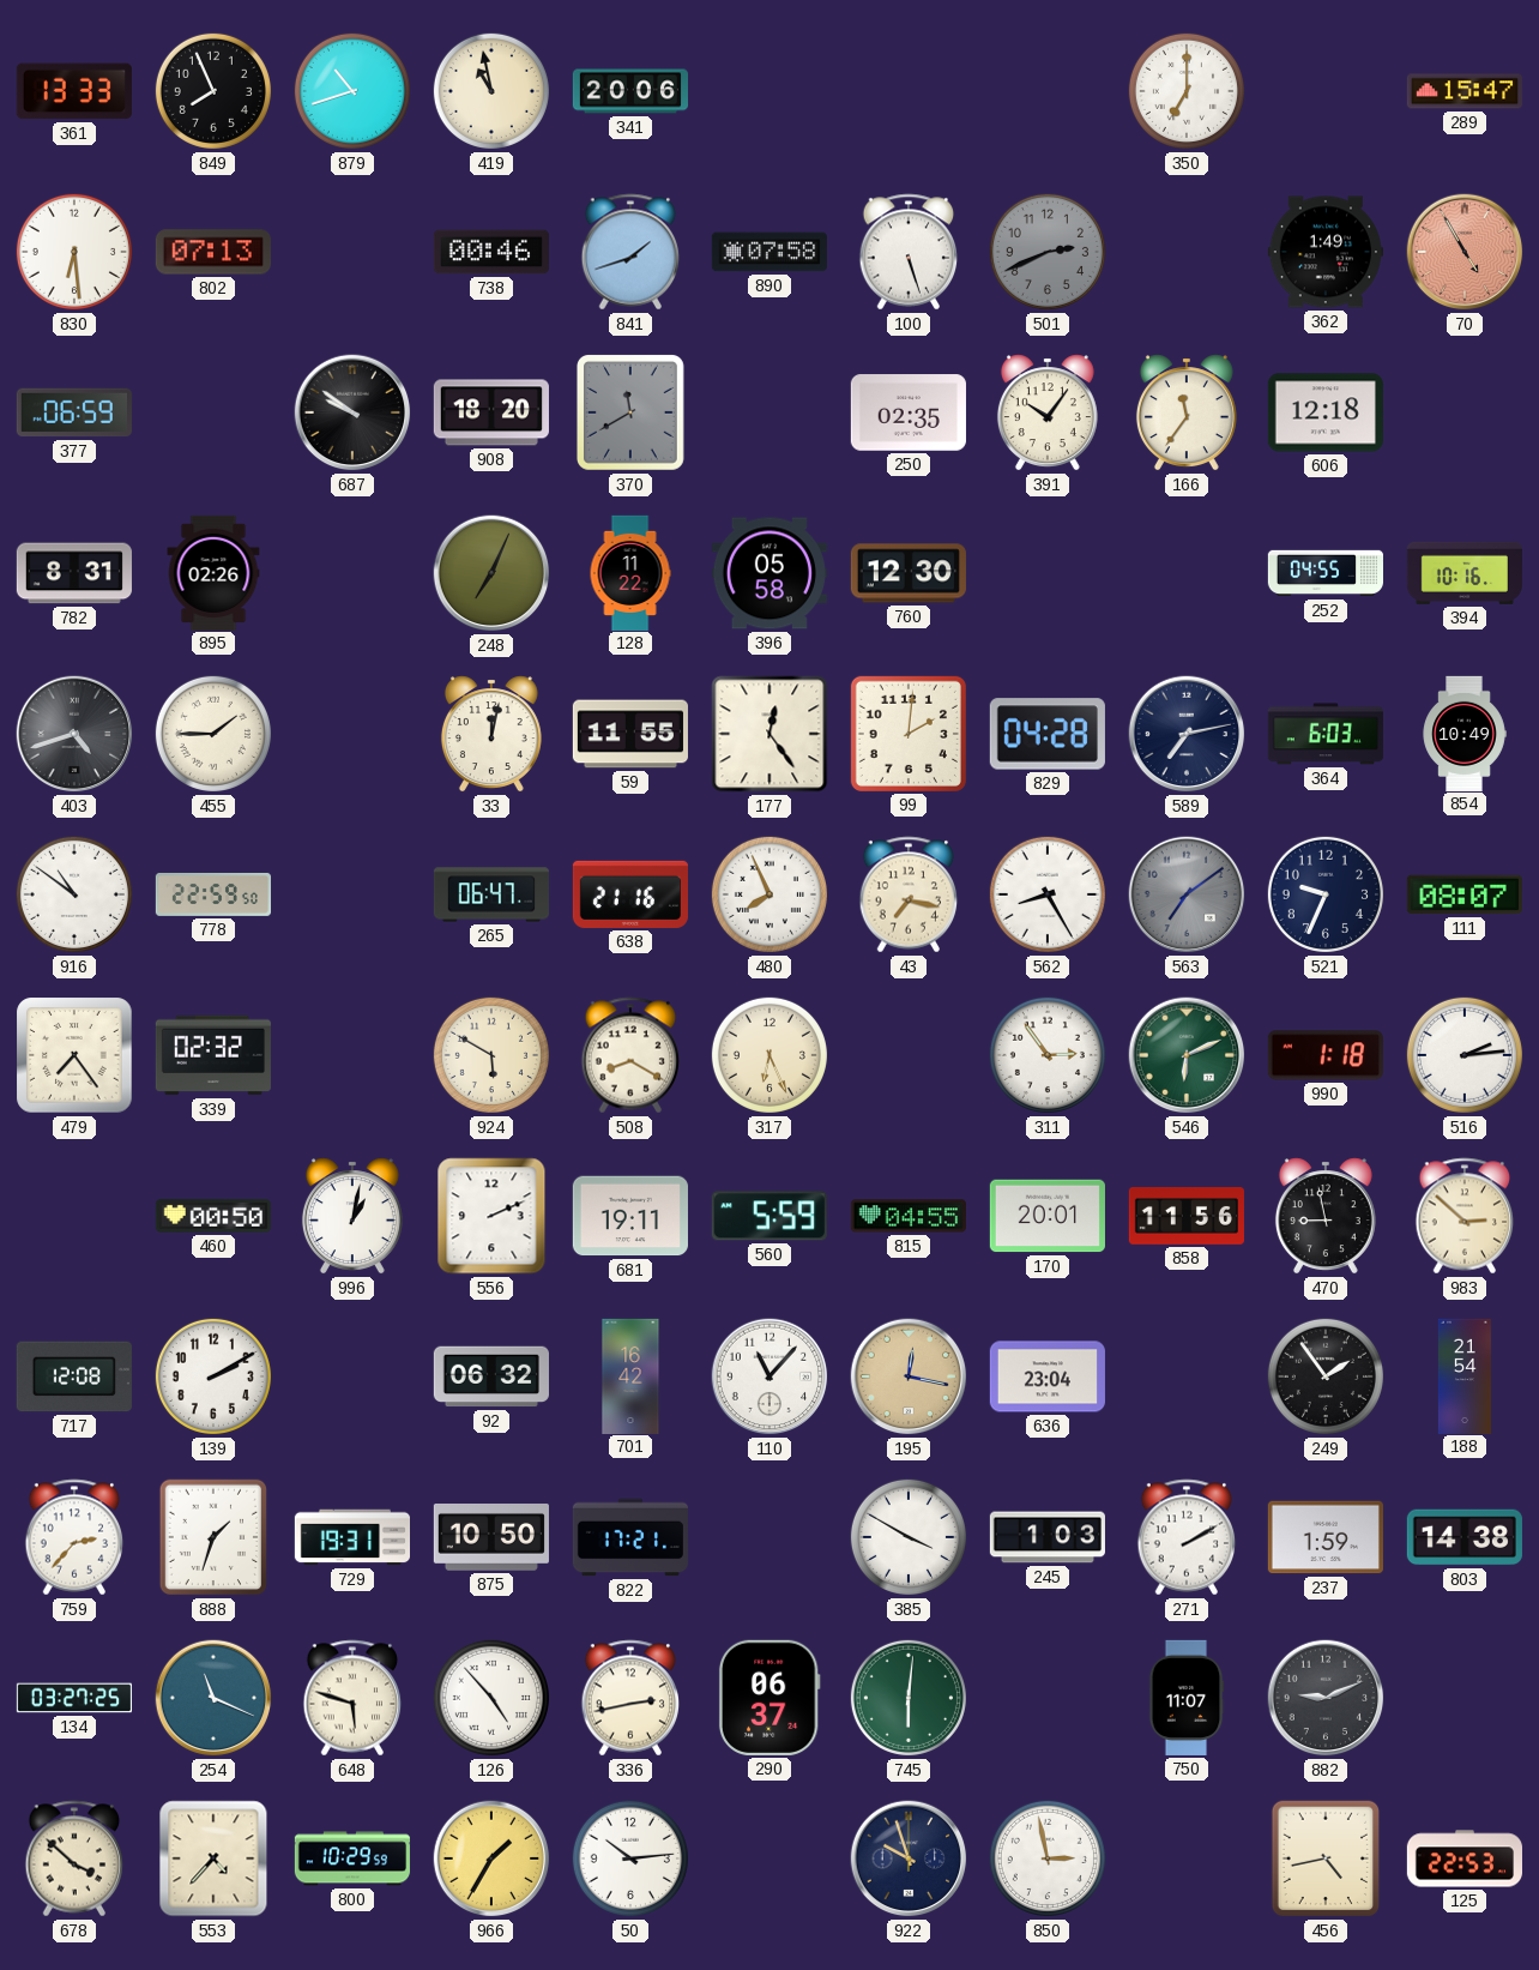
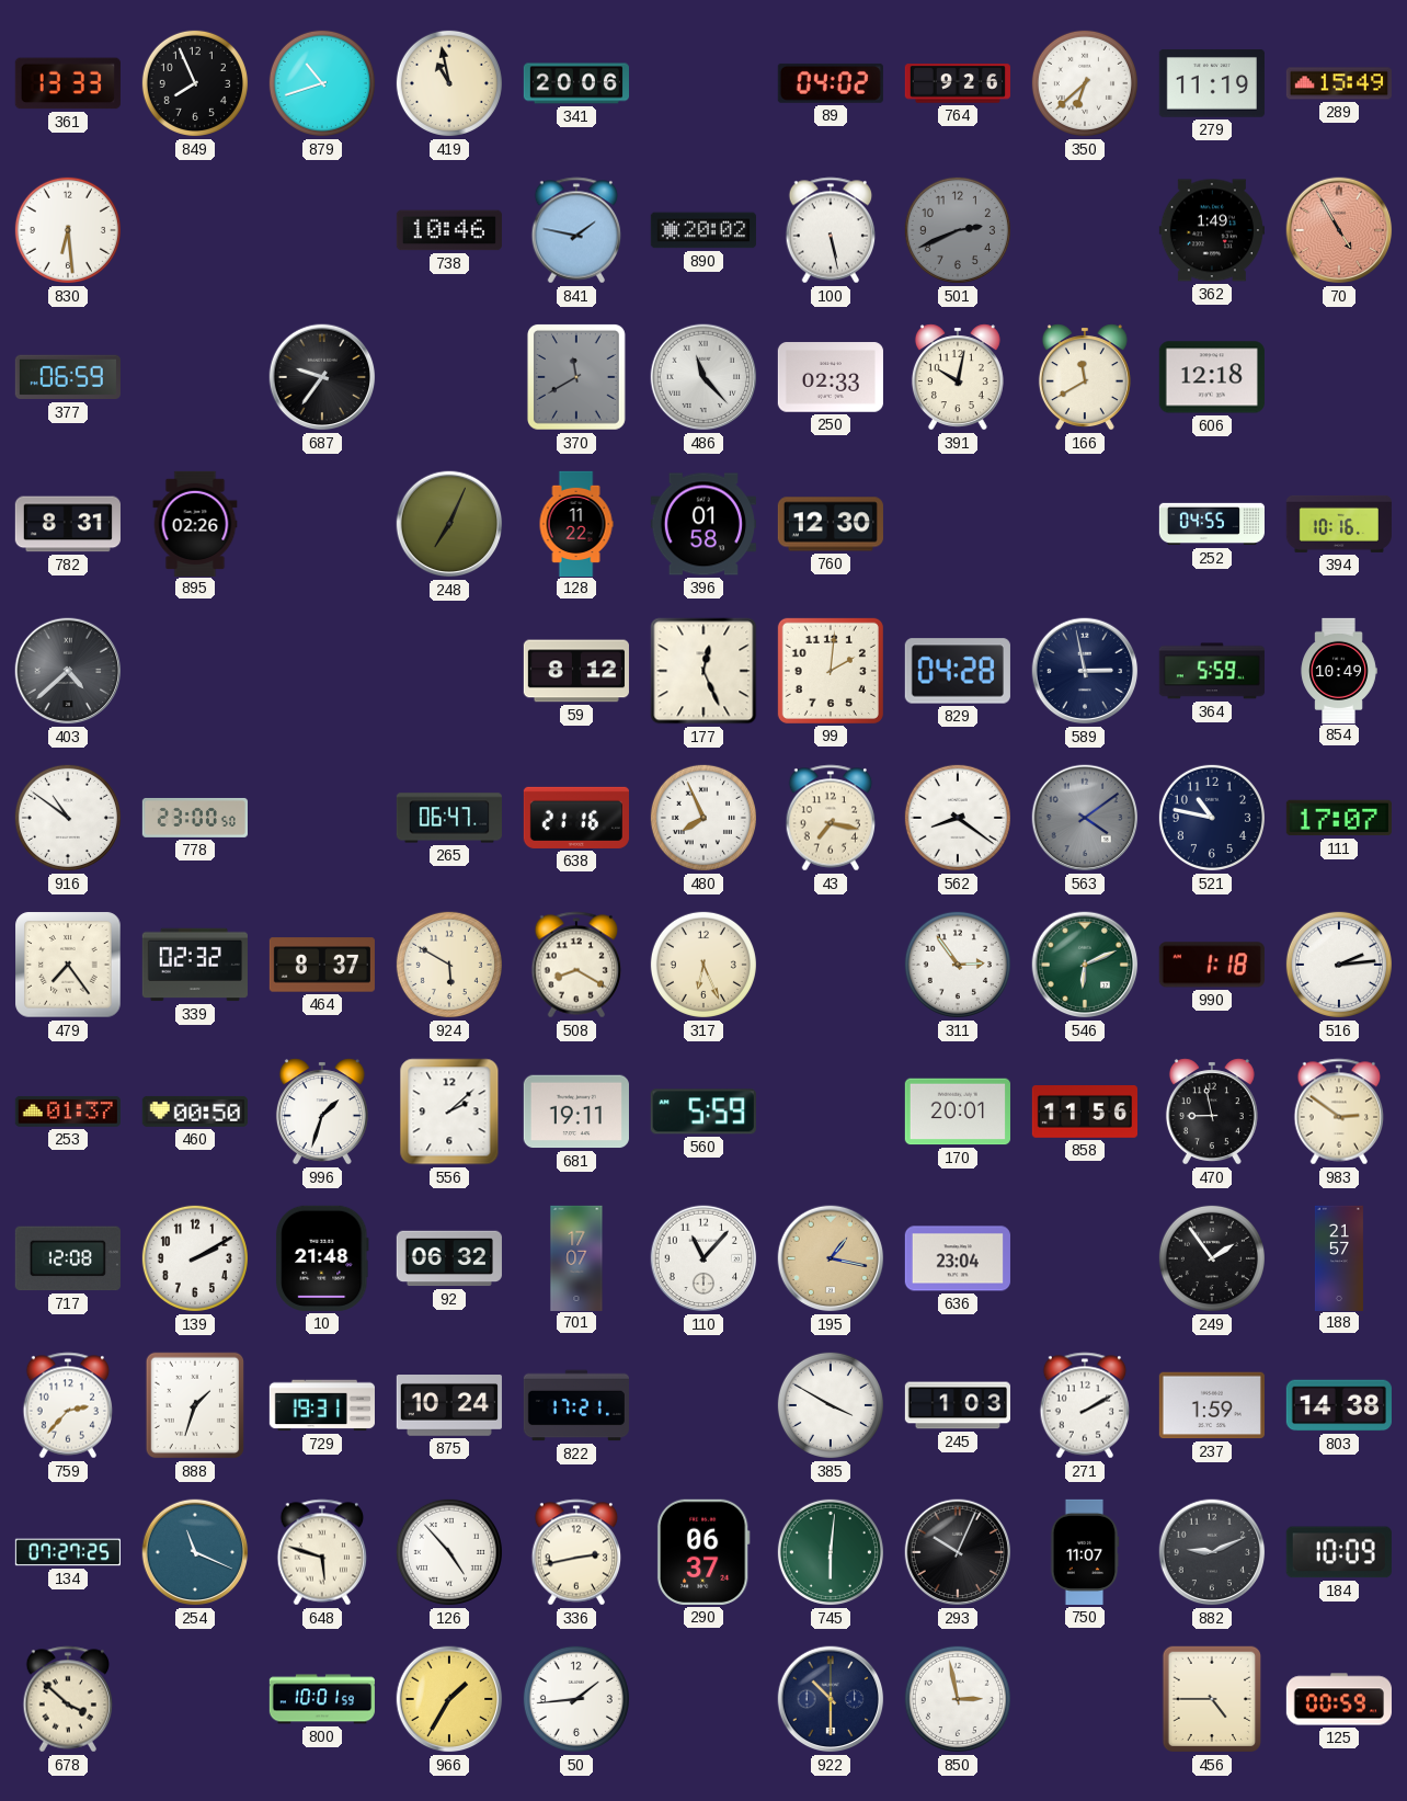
89: none -> 04:02 (831, 83)
764: none -> 9:26 (958, 83)
350: 7:00 -> 6:38 (1085, 83)
279: none -> 11:19 (1212, 83)
289: 15:47 -> 15:49 (1339, 83)
802: 07:13 -> none (213, 252)
738: 00:46 -> 10:46 (449, 230)
841: 1:42 -> 1:47 (576, 230)
890: 07:58 -> 20:02 (703, 230)
100: 5:27 -> 5:28 (831, 230)
687: 9:51 -> 9:36 (322, 377)
908: 18:20 -> none (491, 412)
486: none -> 11:23 (703, 377)
250: 02:35 -> 02:33 (831, 377)
391: 10:06 -> 10:02 (958, 377)
166: 11:36 -> 11:40 (1085, 377)
396: 05:58 -> 01:58 (703, 524)
403: 4:42 -> 4:38 (68, 671)
455: 1:45 -> none (213, 734)
33: 12:02 -> none (491, 734)
59: 11:55 -> 8:12 (576, 671)
177: 12:24 -> 12:26 (703, 671)
589: 7:13 -> 2:58 (1085, 671)
364: 6:03 -> 5:59 (1212, 671)
778: 22:59 -> 23:00 (194, 818)
562: 8:25 -> 8:21 (958, 818)
563: 7:09 -> 4:09 (1085, 818)
521: 9:34 -> 10:47 (1212, 818)
111: 08:07 -> 17:07 (1339, 818)
464: none -> 8:37 (322, 965)
253: none -> 01:37 (68, 1112)
996: 1:02 -> 1:33 (322, 1112)
556: 2:11 -> 2:08 (449, 1112)
815: 04:55 -> none (909, 1216)
983: 2:52 -> 2:51 (1339, 1112)
10: none -> 21:48 (323, 1258)
701: 16:42 -> 17:07 (576, 1257)
195: 12:17 -> 1:17 (831, 1258)
188: 21:54 -> 21:57 (1339, 1257)
875: 10:50 -> 10:24 (449, 1406)
134: 03:27 -> 07:27 (67, 1552)
293: none -> 10:04 (958, 1552)
184: none -> 10:09 (1339, 1552)
553: 4:37 -> none (213, 1858)
800: 10:29 -> 10:01 (322, 1699)
50: 10:14 -> 1:44 (576, 1699)
922: 9:57 -> 10:30 (831, 1699)
456: 4:43 -> 4:45 (1212, 1699)
125: 22:53 -> 00:59 (1338, 1699)
